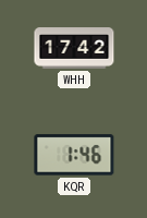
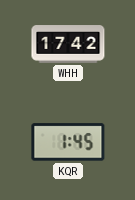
KQR: 1:46 -> 1:45 (68, 142)
